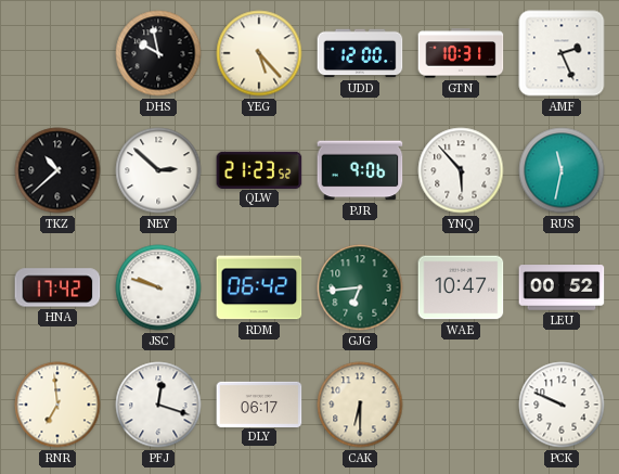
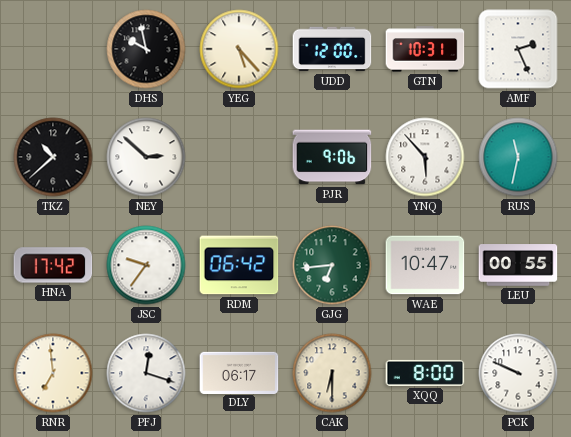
QLW: 21:23 -> none (259, 169)
JSC: 9:48 -> 9:36 (146, 265)
LEU: 00:52 -> 00:55 (518, 265)
XQQ: none -> 8:00 (425, 373)
